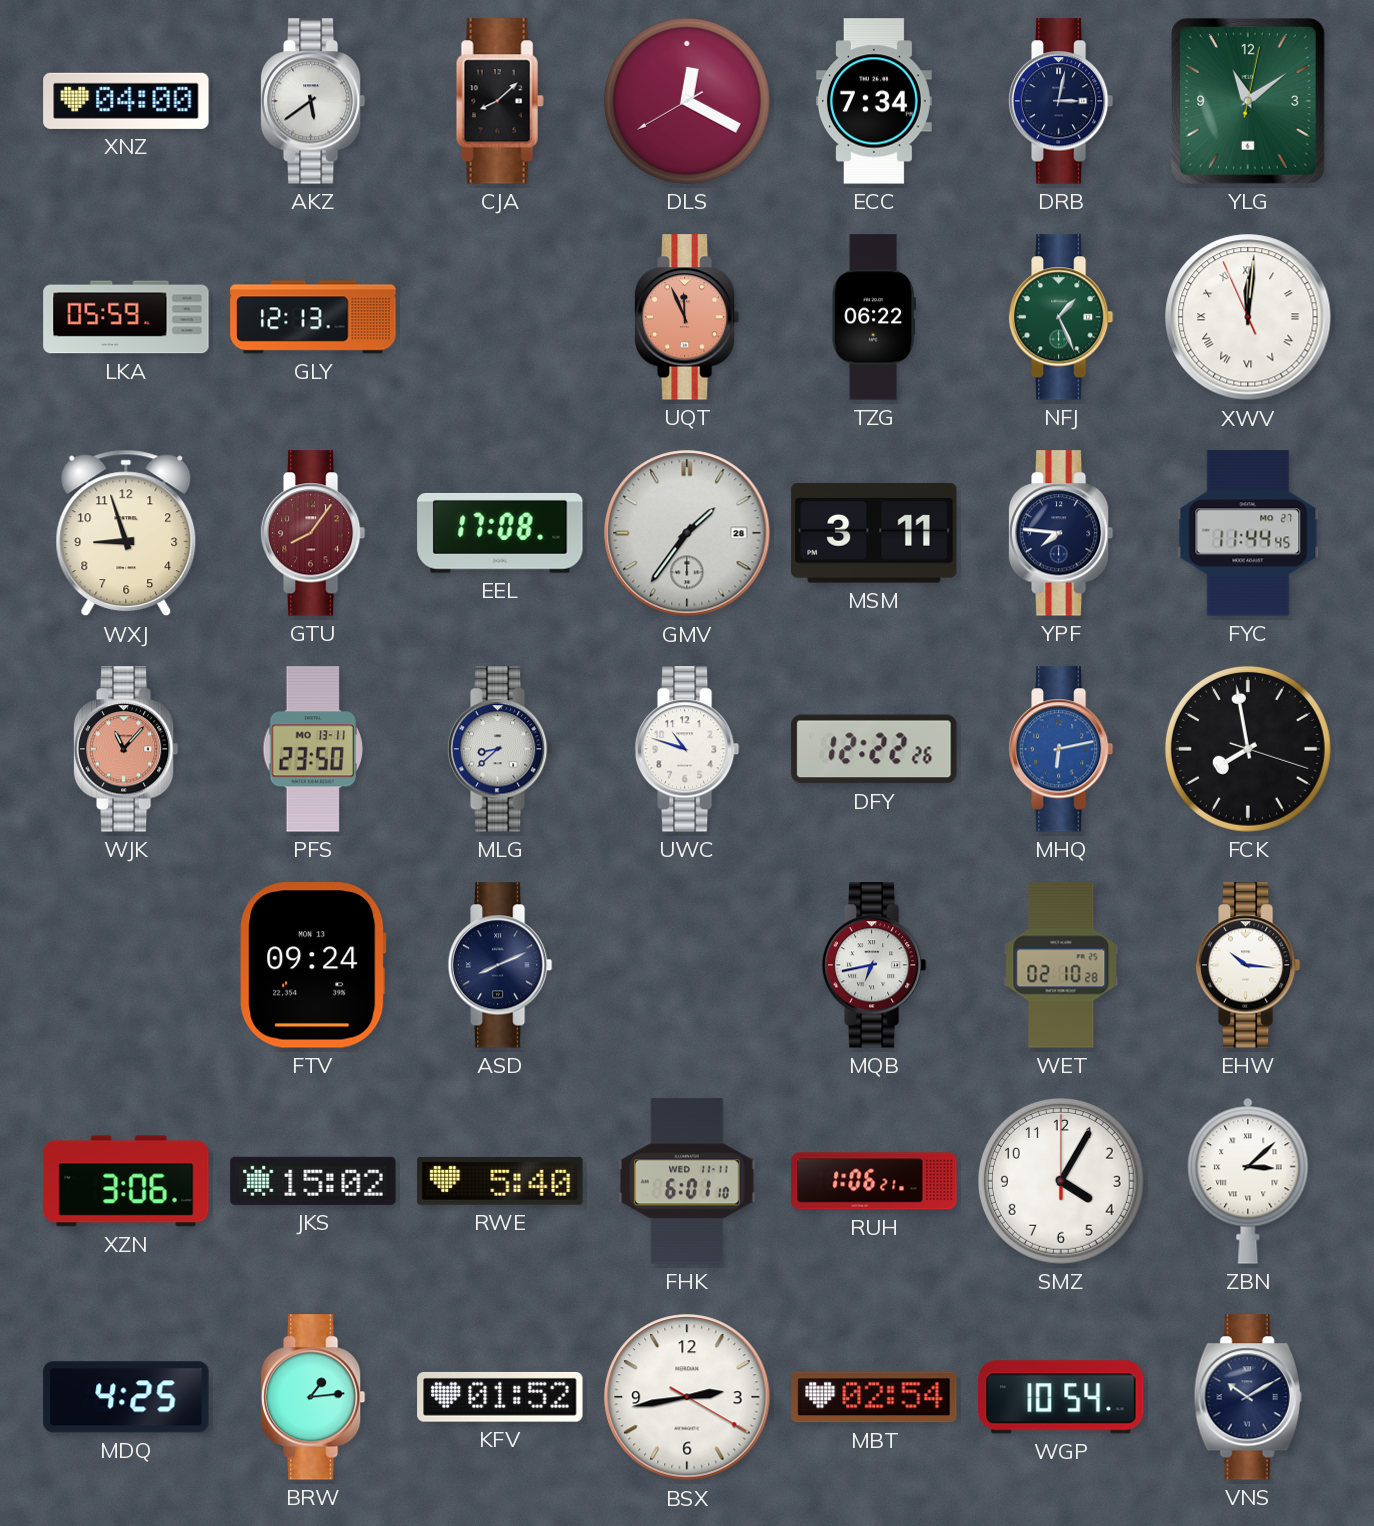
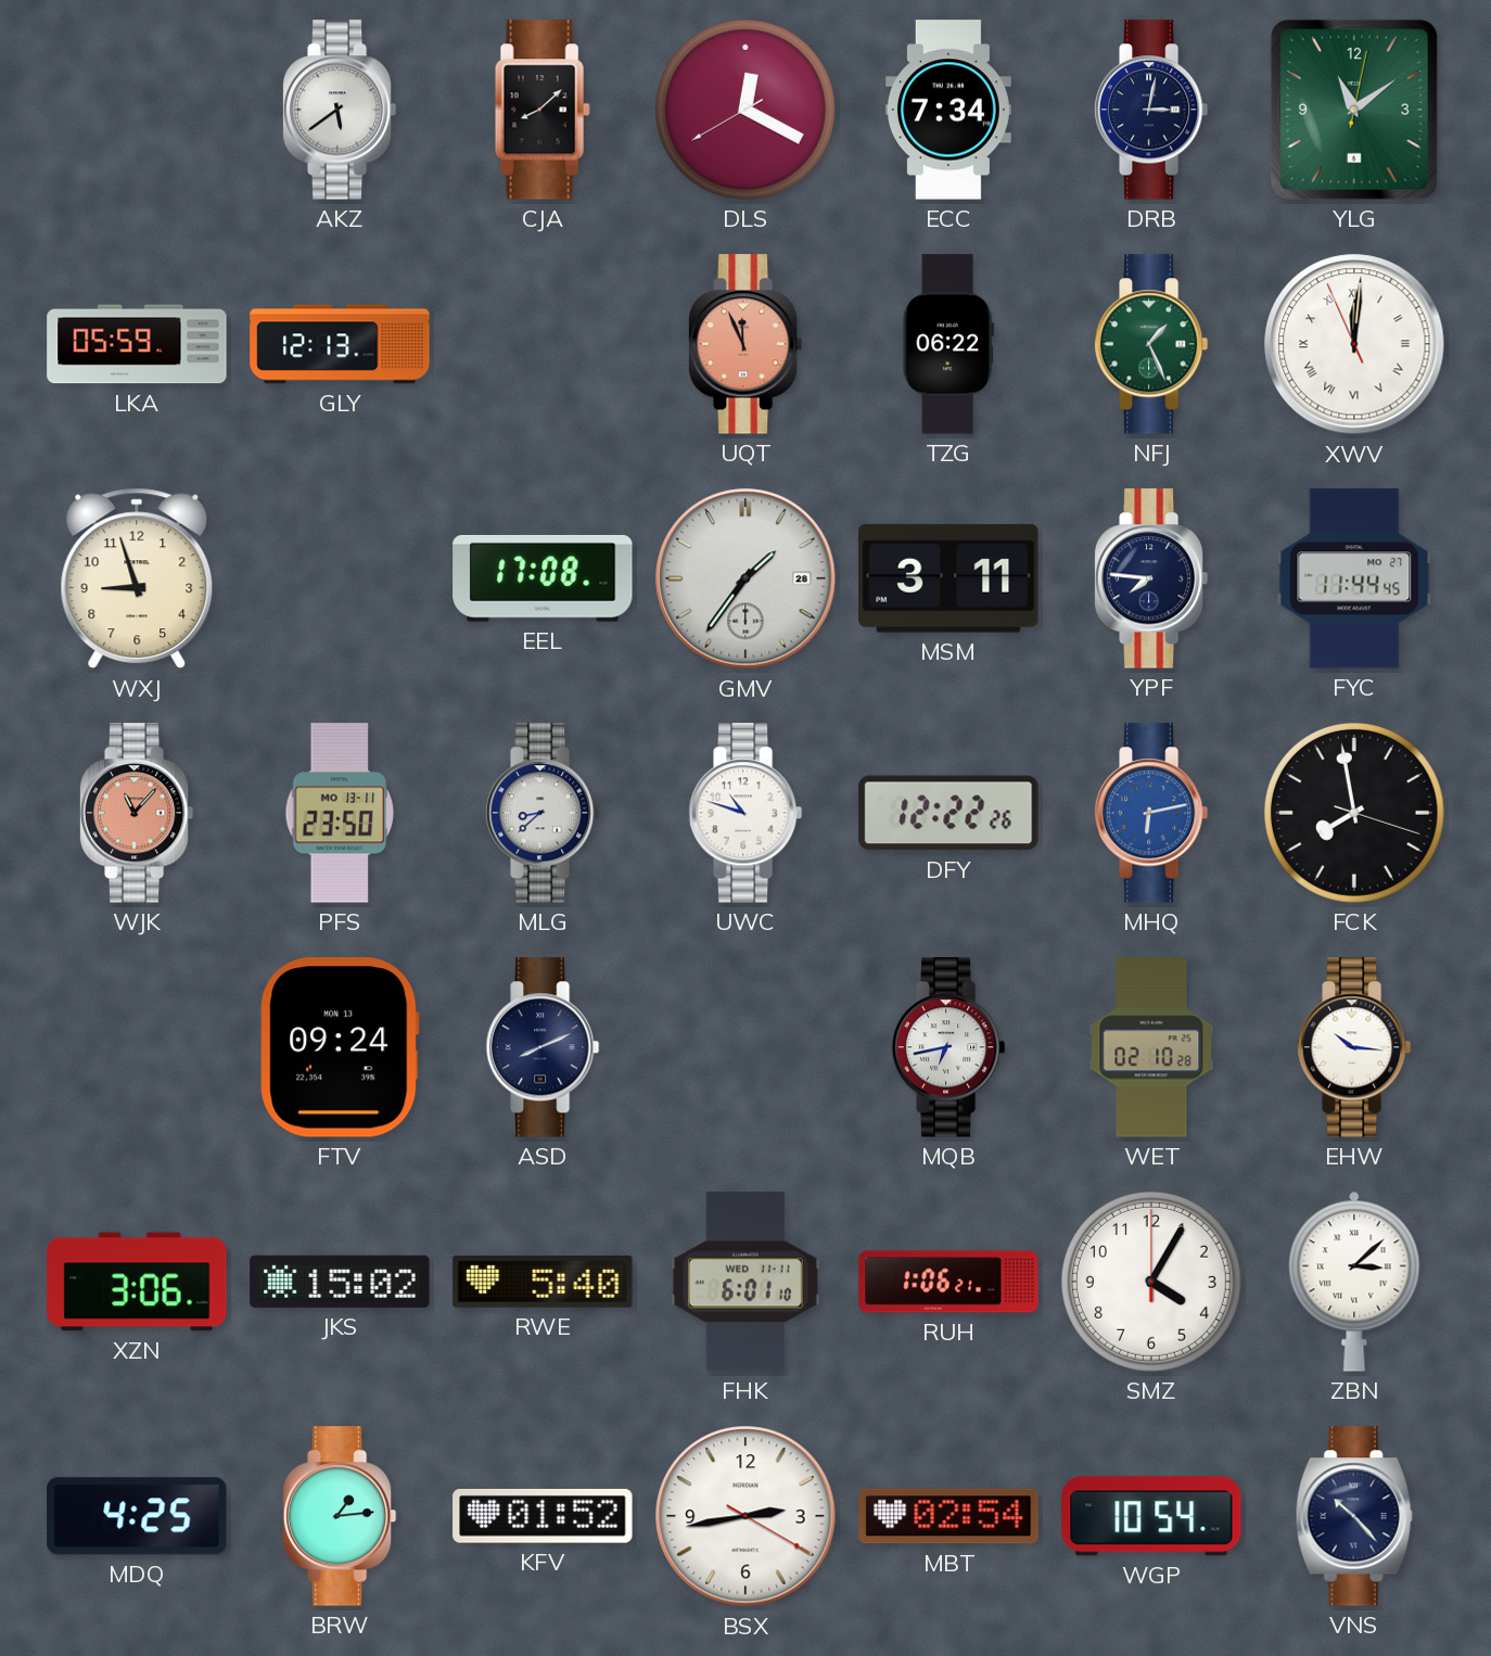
XNZ: 04:00 -> none (126, 101)
GTU: 8:06 -> none (313, 533)
VNS: 10:10 -> 10:23 (1354, 1516)
